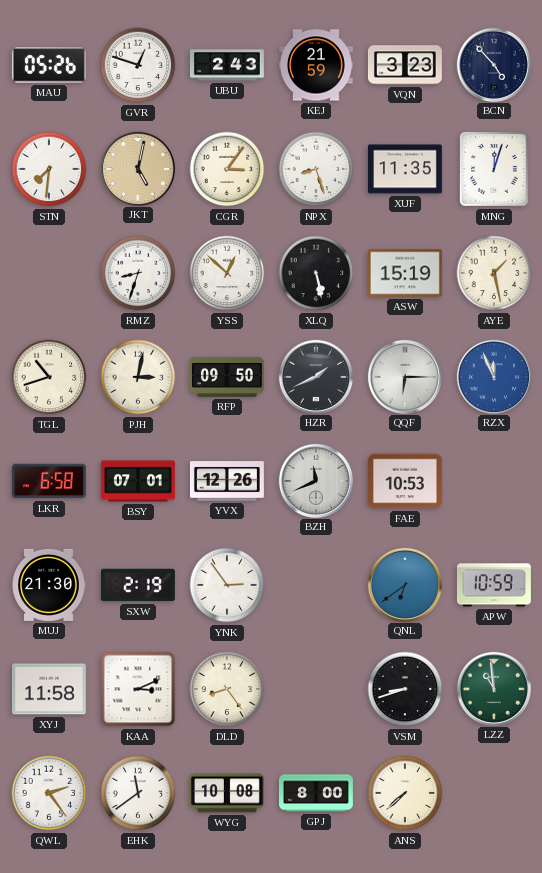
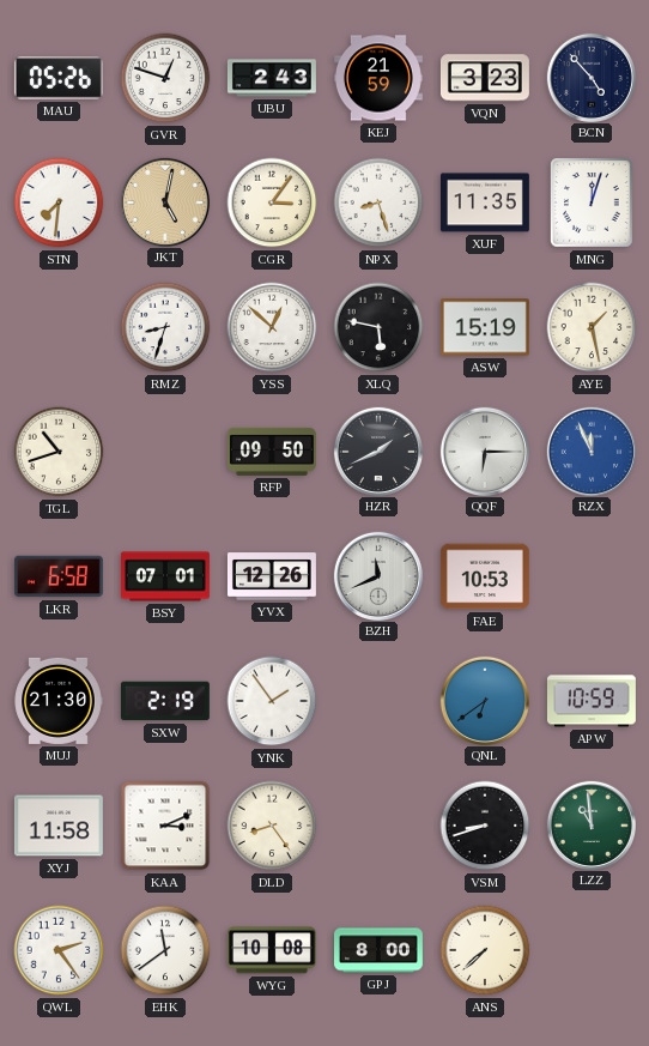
XLQ: 5:28 -> 5:47 (378, 327)
PJH: 3:02 -> none (138, 377)
YNK: 2:54 -> 1:54 (272, 701)
